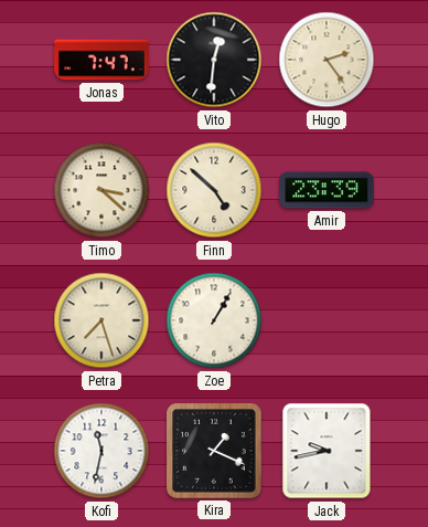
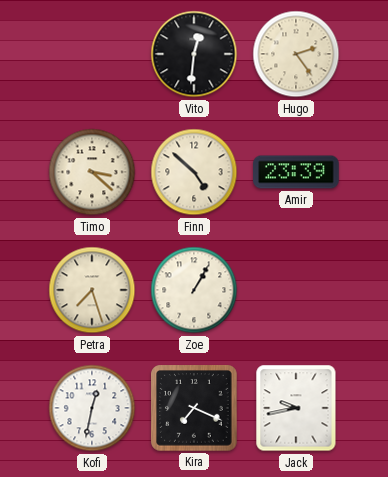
Jonas: 7:47 -> none (101, 60)
Kofi: 11:32 -> 12:32 (92, 408)
Kira: 1:19 -> 7:19 (194, 408)
